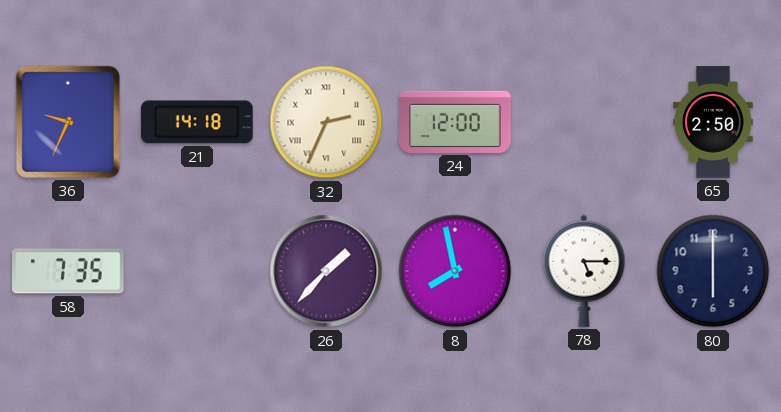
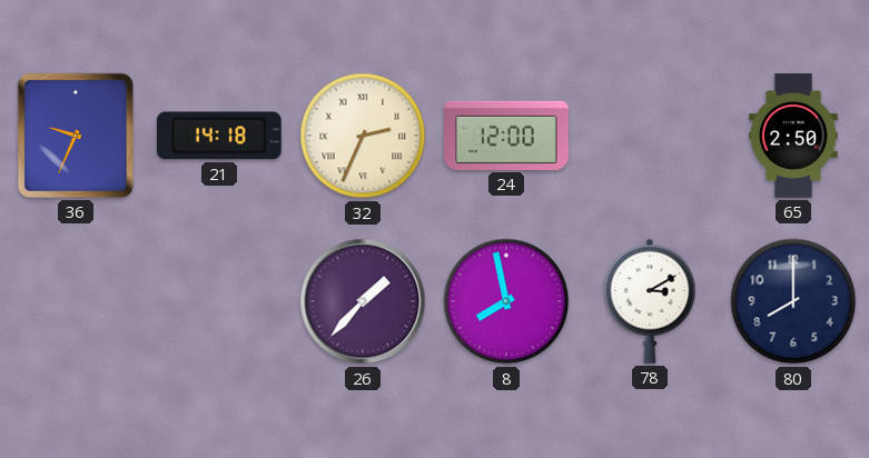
58: 7:35 -> none (69, 271)
78: 5:15 -> 3:10 (650, 301)
80: 6:00 -> 8:00 (793, 301)
